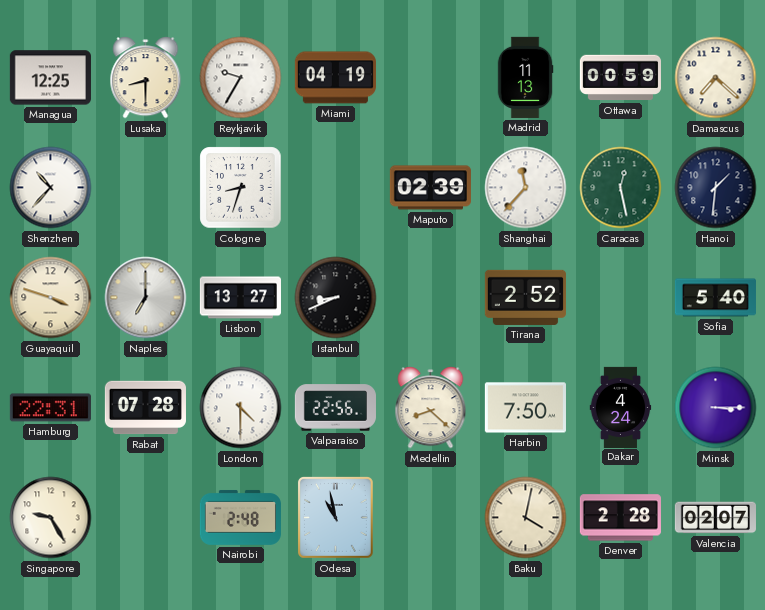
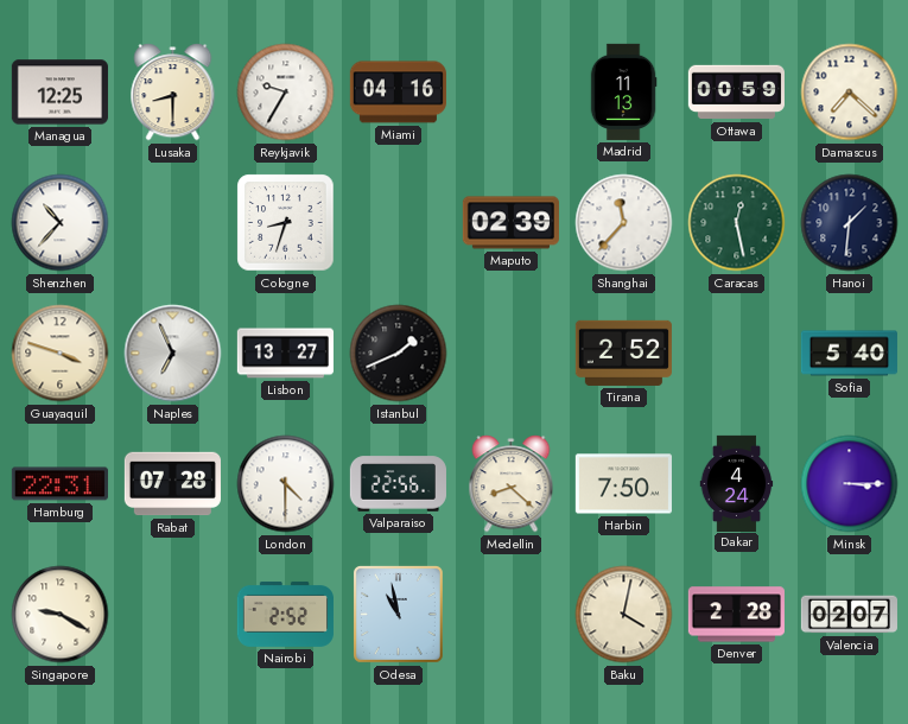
Miami: 04:19 -> 04:16 (398, 93)
Naples: 7:00 -> 6:56 (173, 354)
Istanbul: 8:41 -> 1:41 (399, 354)
Singapore: 9:25 -> 9:20 (61, 615)
Nairobi: 2:48 -> 2:52 (285, 614)
